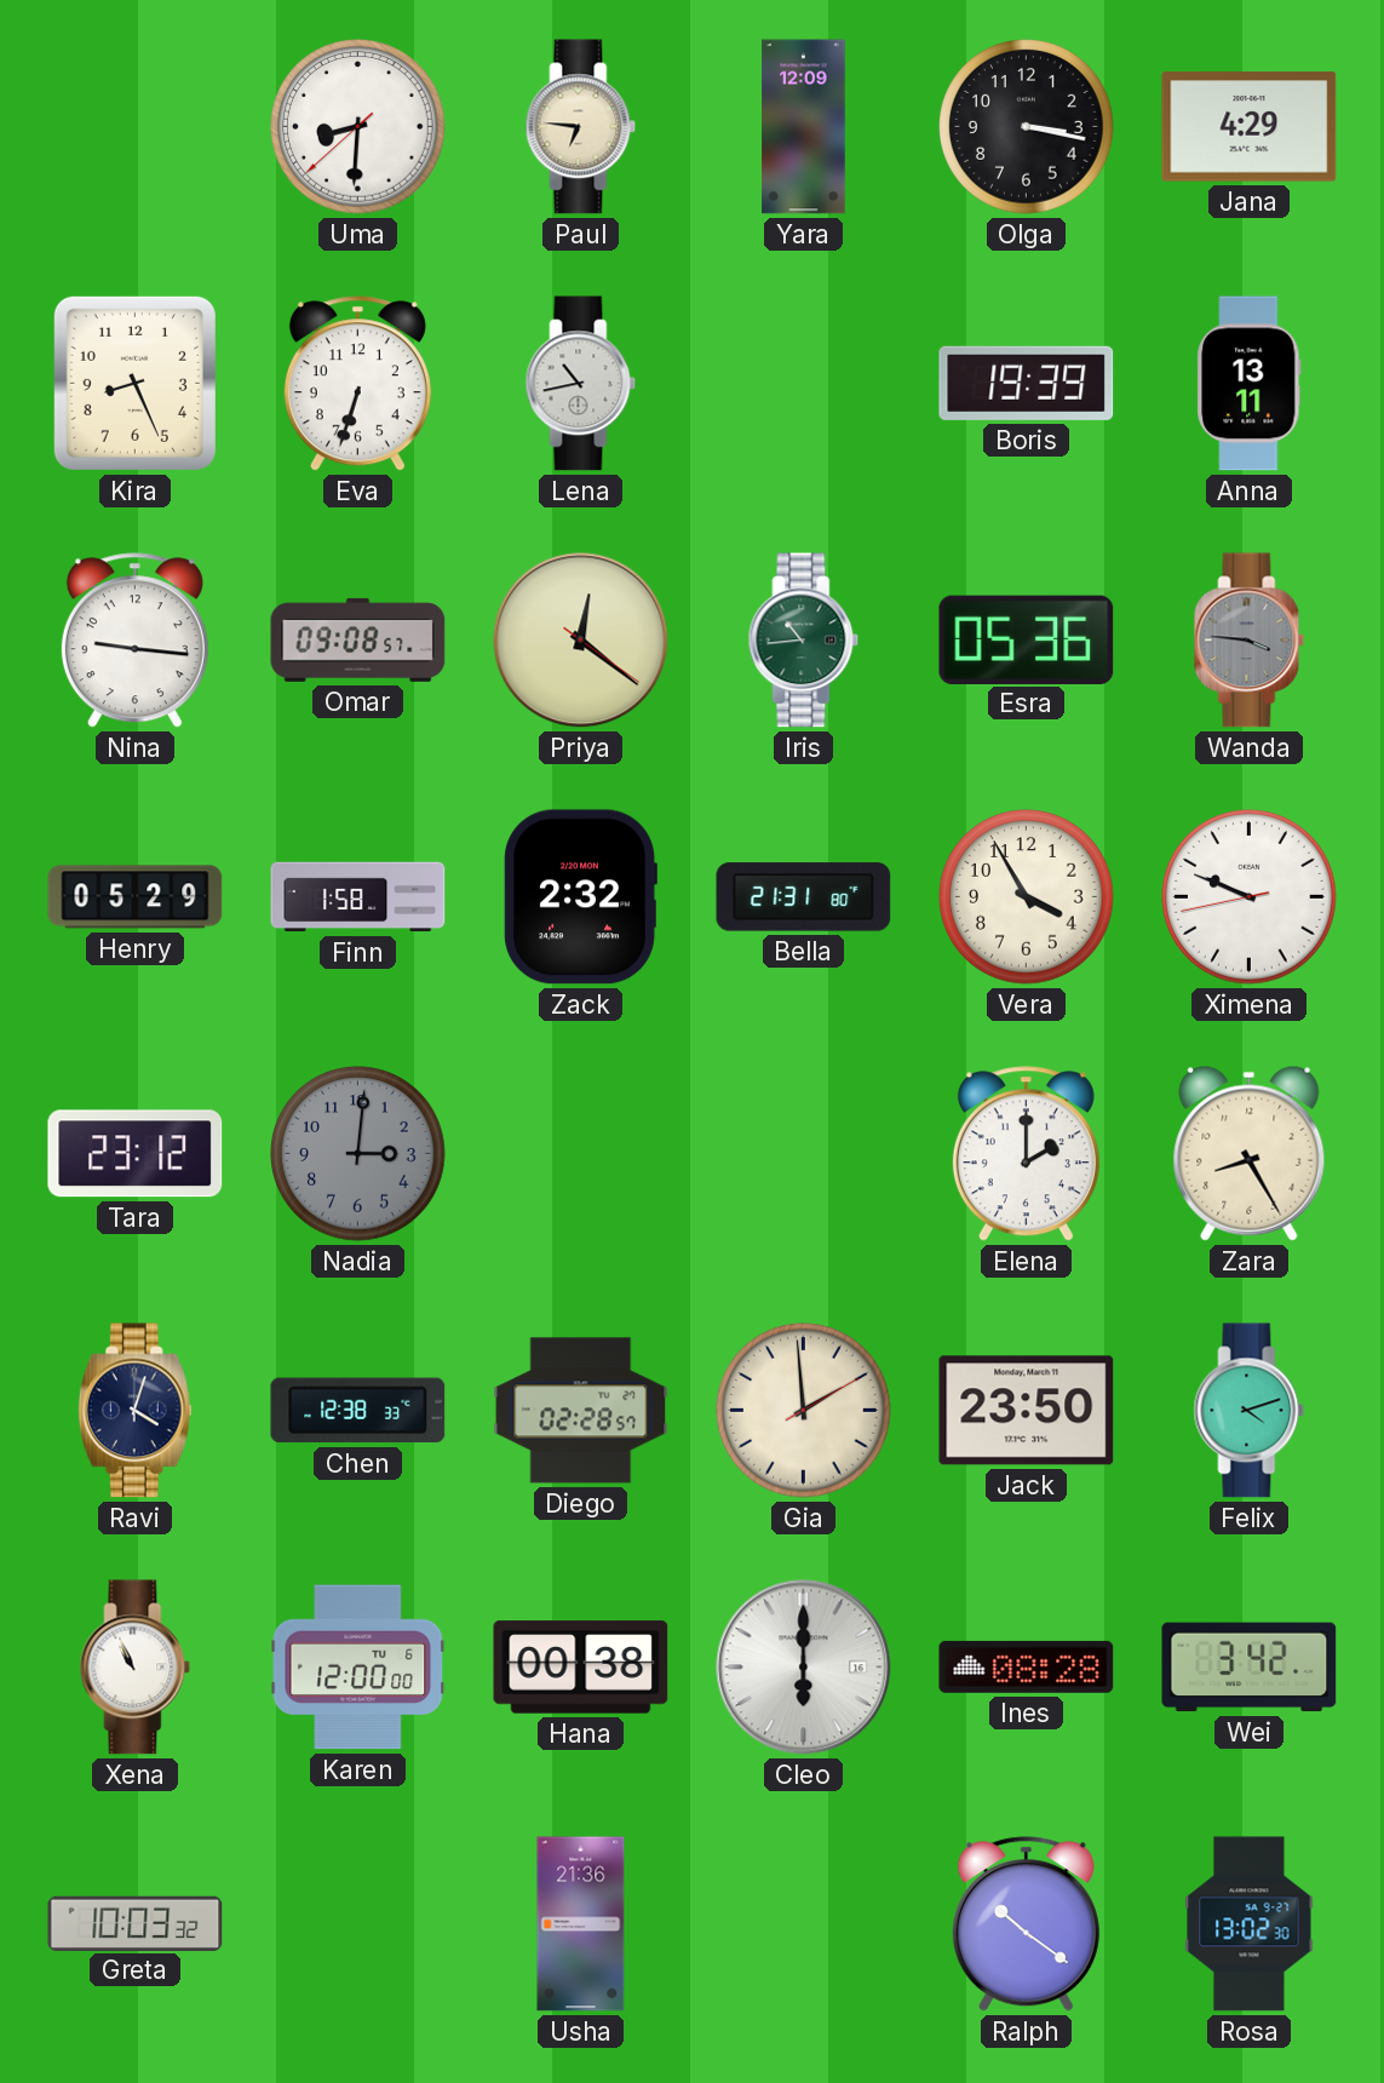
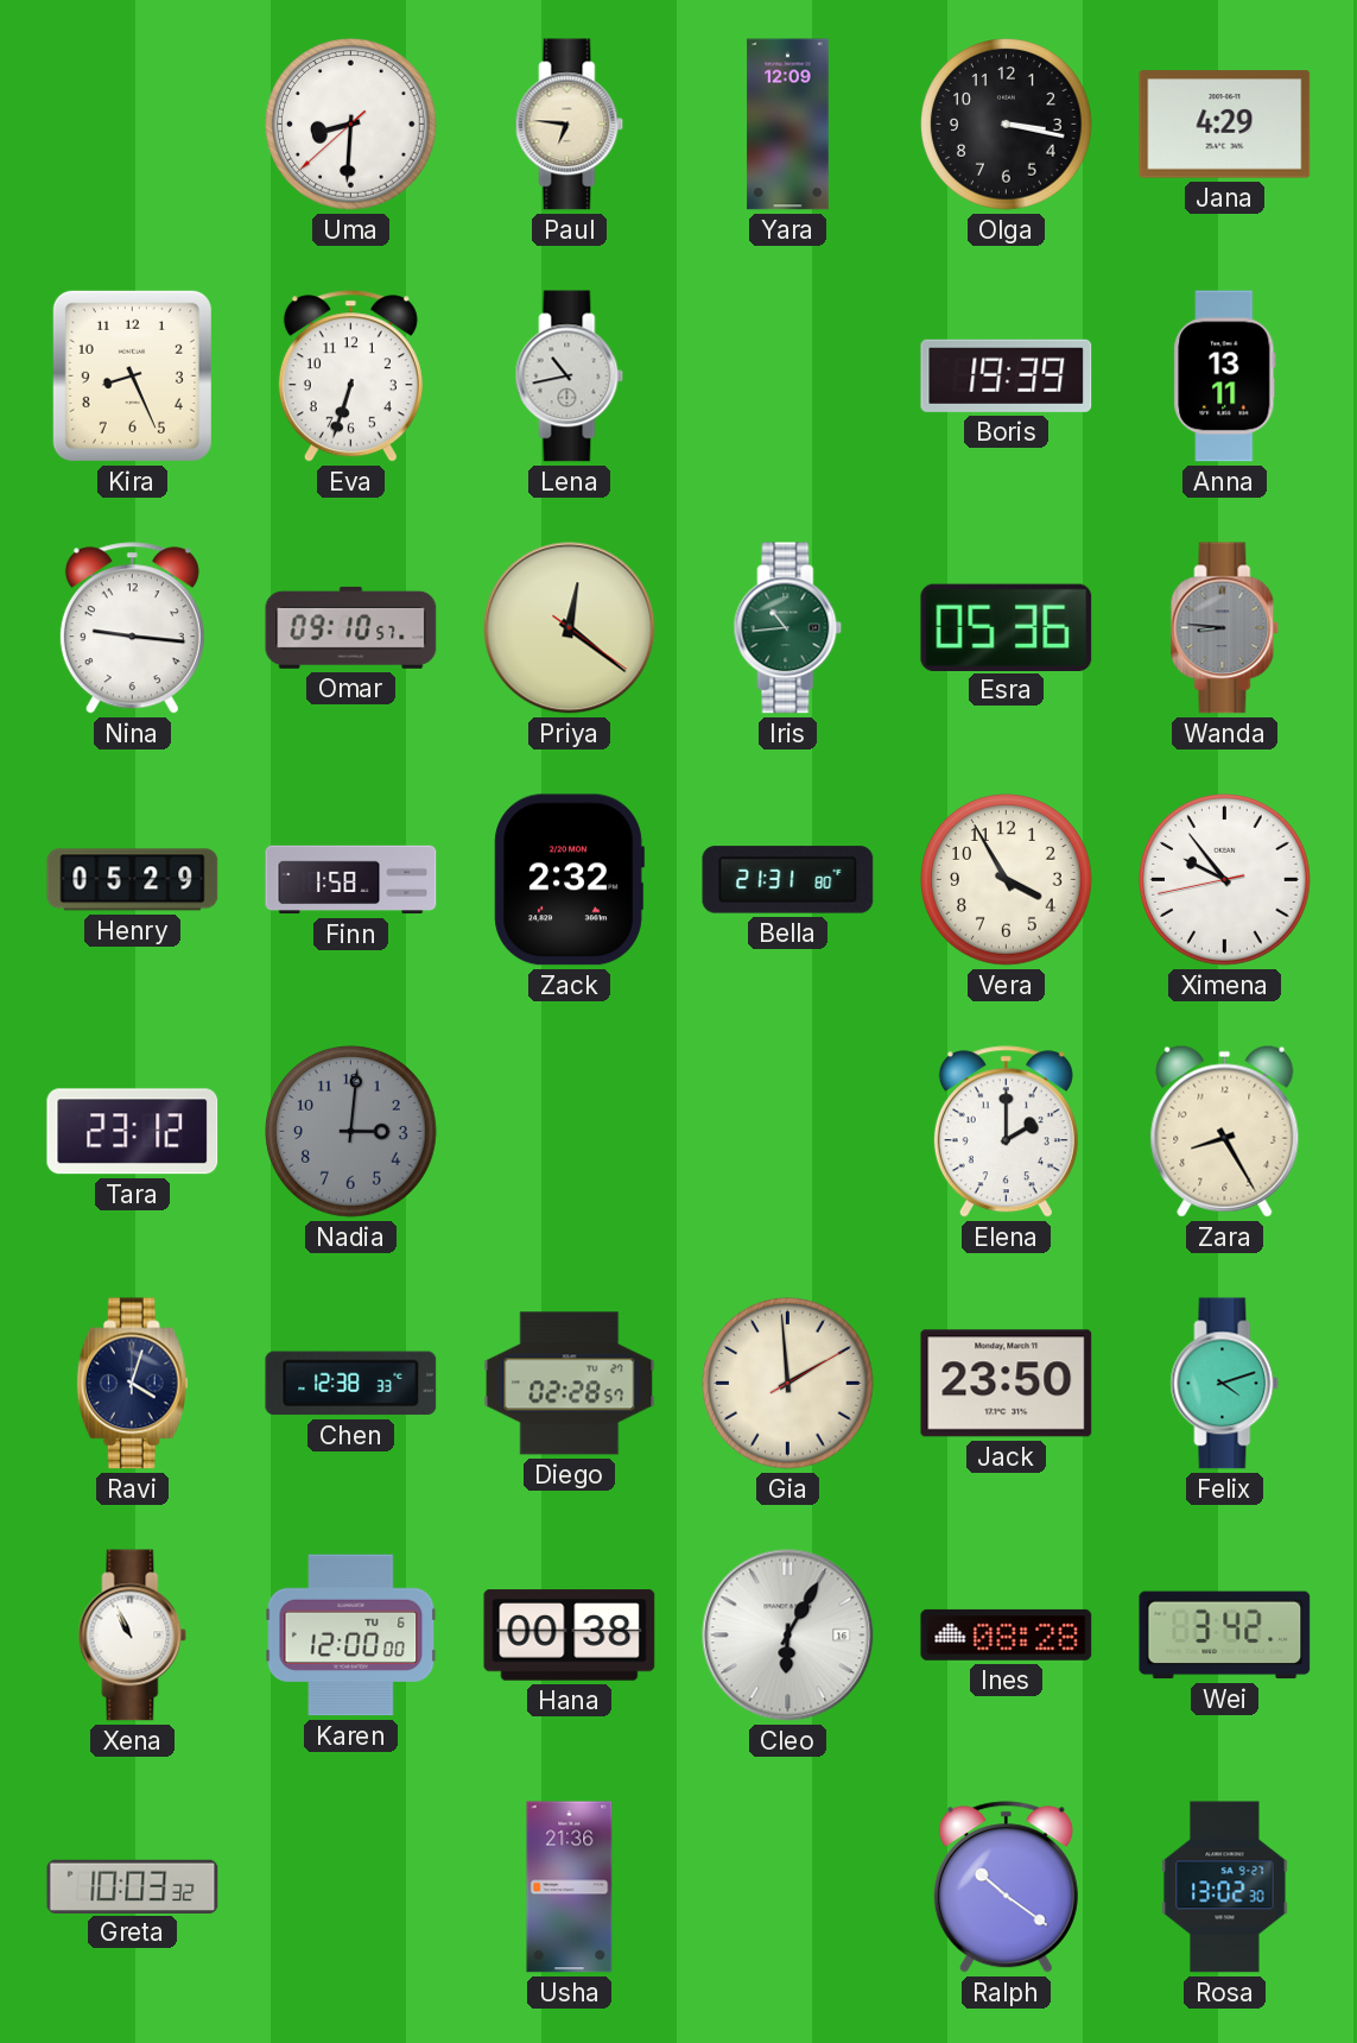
Omar: 09:08 -> 09:10 (351, 627)
Wanda: 3:46 -> 8:46 (1225, 628)
Ximena: 9:48 -> 9:53 (1225, 880)
Cleo: 6:00 -> 6:05 (788, 1636)
